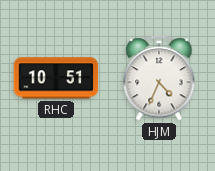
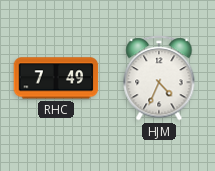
RHC: 10:51 -> 7:49 (56, 78)
